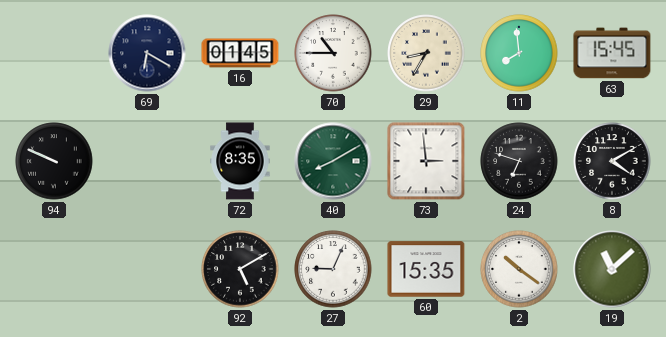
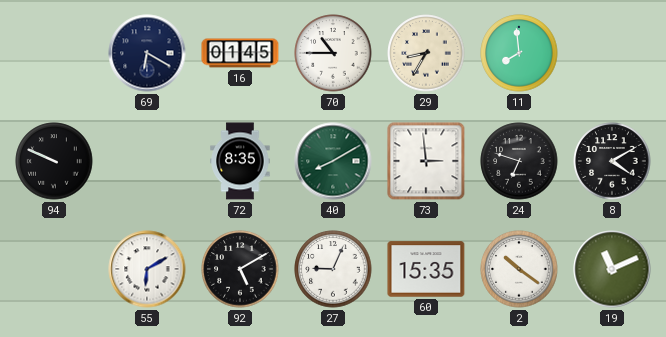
63: 15:45 -> none (612, 53)
55: none -> 6:10 (147, 269)
19: 11:08 -> 11:11 (612, 269)
